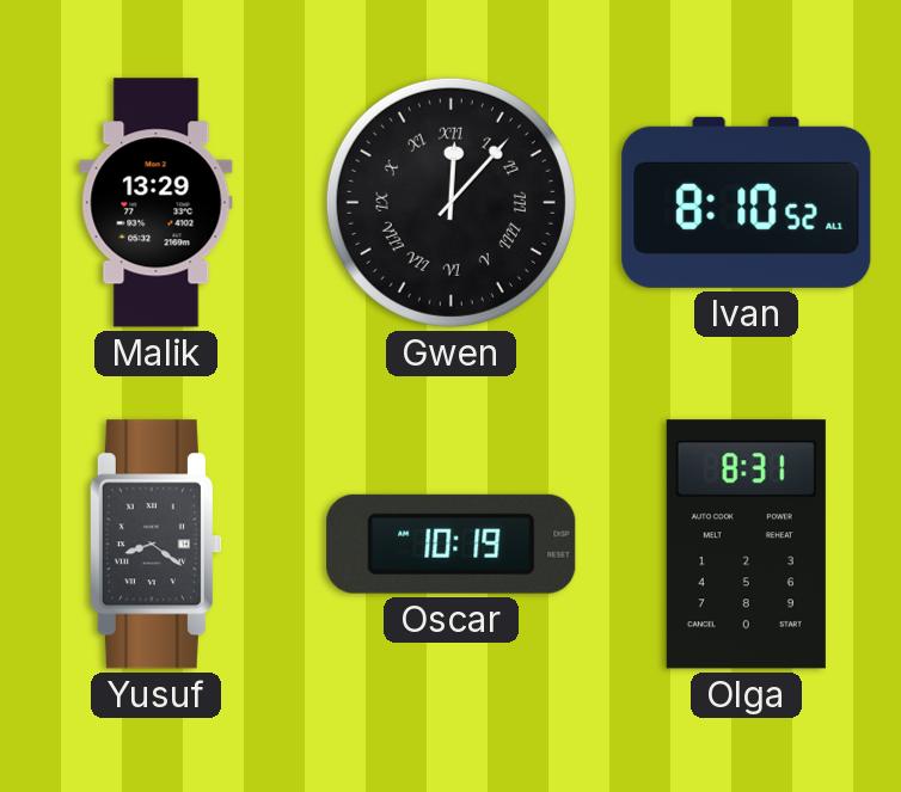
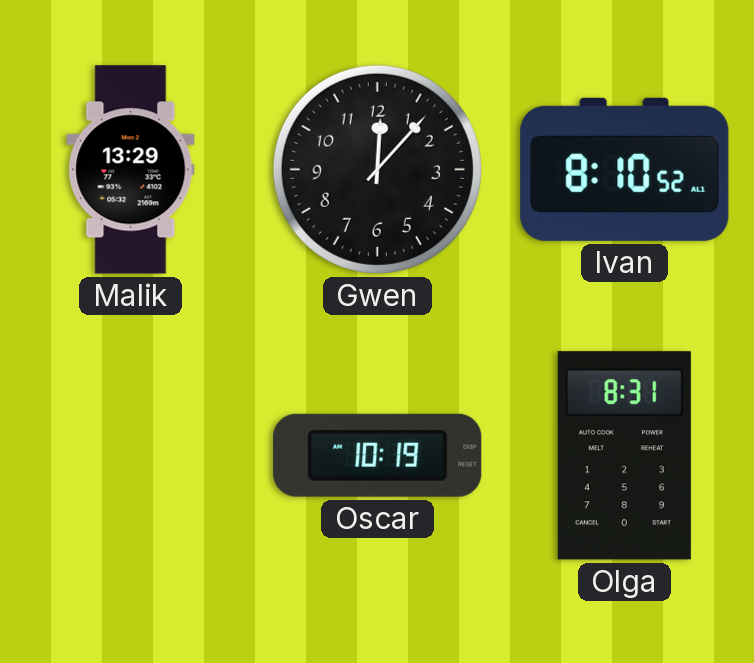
Gwen numerals: Roman -> Arabic (377, 169)
Yusuf: 8:21 -> none (155, 545)
